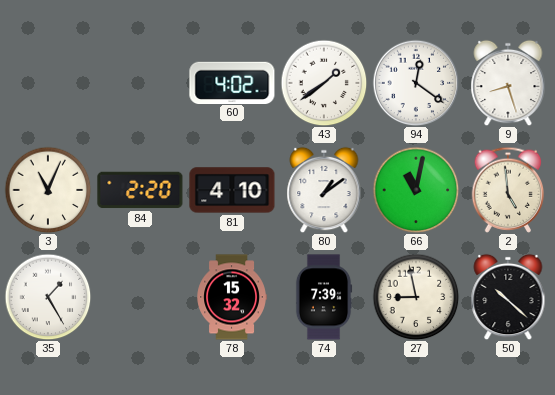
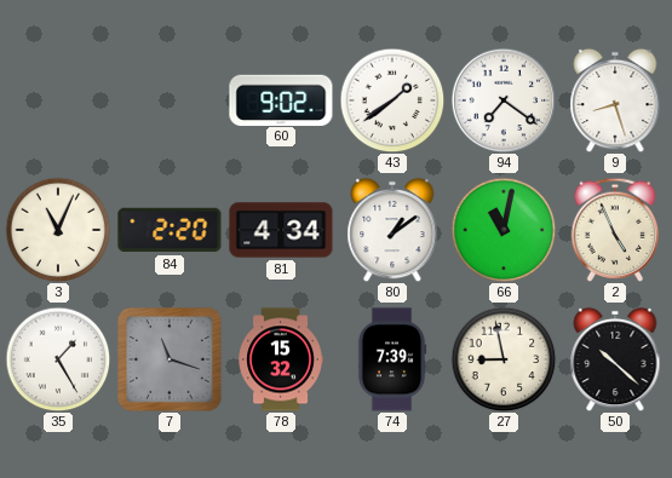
60: 4:02 -> 9:02 (281, 99)
94: 12:21 -> 7:21 (504, 100)
81: 4:10 -> 4:34 (281, 230)
2: 4:59 -> 4:56 (615, 230)
7: none -> 11:18 (171, 361)
